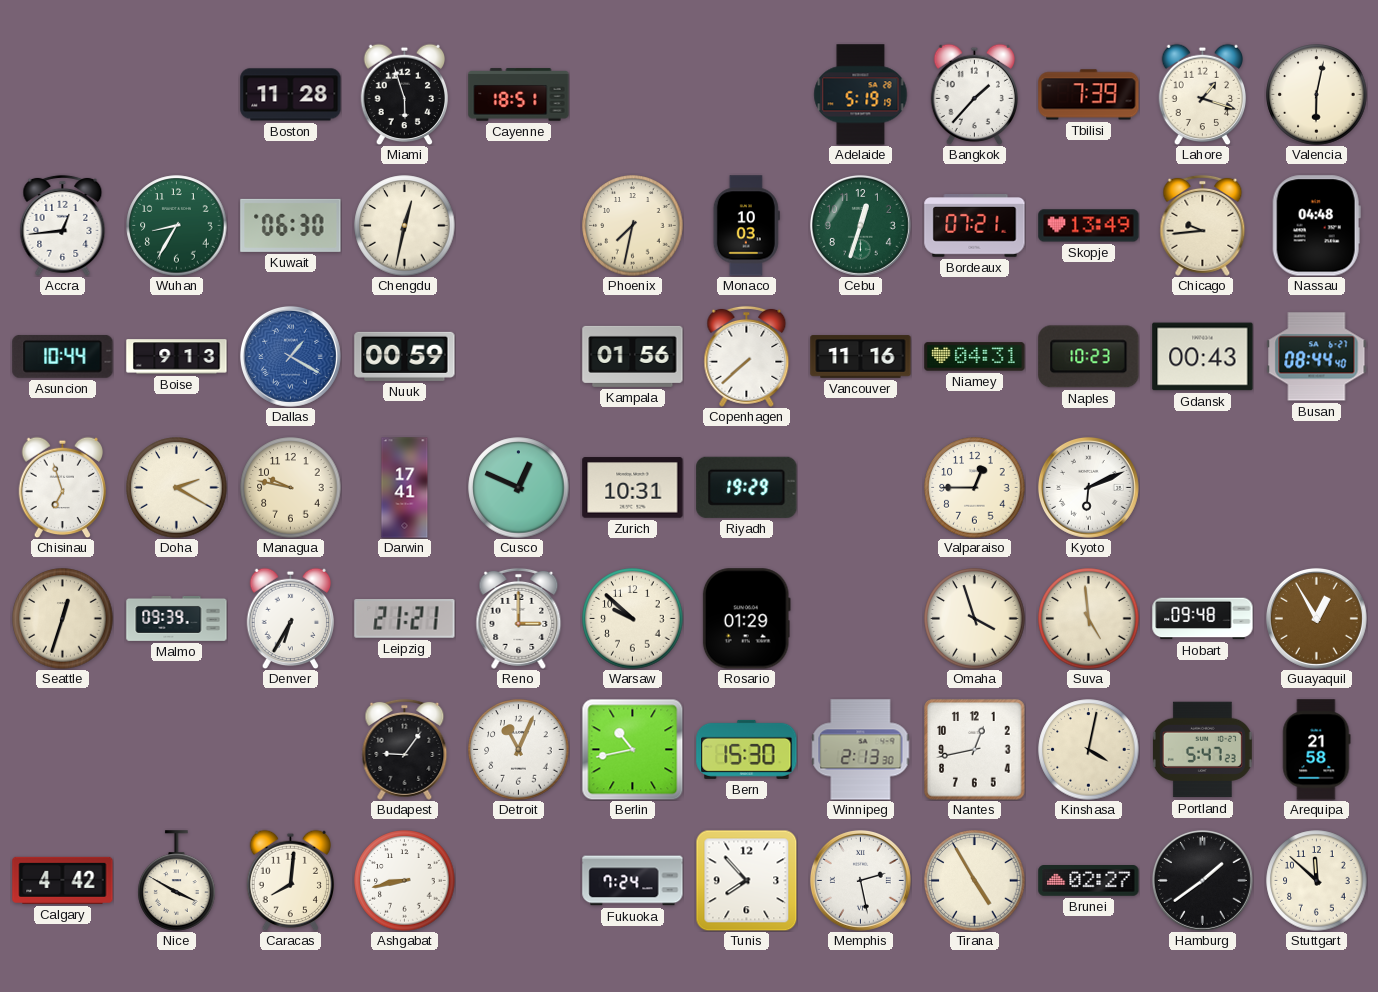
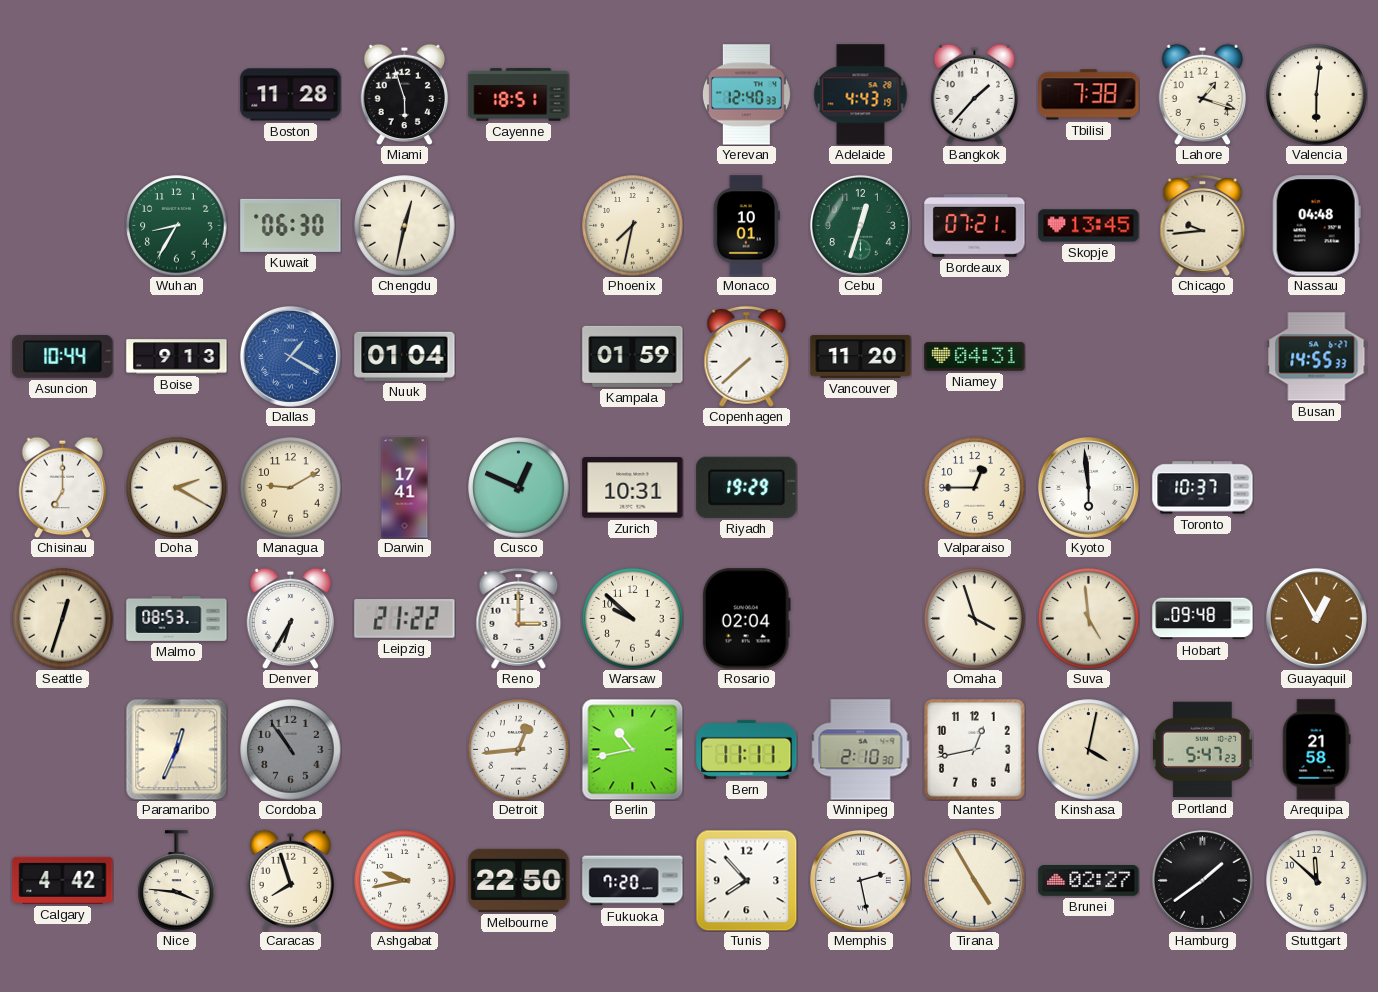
Yerevan: none -> 12:40 (746, 95)
Adelaide: 5:19 -> 4:43 (861, 95)
Tbilisi: 7:39 -> 7:38 (1089, 95)
Valencia: 6:02 -> 6:01 (1317, 95)
Accra: 12:44 -> none (63, 225)
Monaco: 10:03 -> 10:01 (746, 226)
Skopje: 13:49 -> 13:45 (1089, 226)
Nuuk: 00:59 -> 01:04 (405, 356)
Kampala: 01:56 -> 01:59 (633, 356)
Vancouver: 11:16 -> 11:20 (861, 357)
Naples: 10:23 -> none (1089, 357)
Gdansk: 00:43 -> none (1203, 357)
Busan: 08:44 -> 14:55 (1317, 357)
Chisinau: 6:57 -> 7:00 (62, 487)
Managua: 9:47 -> 9:10 (291, 488)
Kyoto: 6:11 -> 5:59 (1088, 487)
Toronto: none -> 10:37 (1203, 488)
Malmo: 09:39 -> 08:53 (177, 619)
Leipzig: 21:21 -> 21:22 (405, 619)
Rosario: 01:29 -> 02:04 (746, 619)
Paramaribo: none -> 12:34 (176, 749)
Cordoba: none -> 10:54 (291, 750)
Budapest: 9:06 -> none (405, 749)
Detroit: 11:04 -> 12:44 (519, 750)
Bern: 15:30 -> 11:11 (747, 749)
Winnipeg: 2:13 -> 2:10 (861, 750)
Nice: 3:50 -> 3:46 (177, 881)
Caracas: 8:01 -> 7:57 (290, 880)
Ashgabat: 8:43 -> 9:43 (405, 881)
Melbourne: none -> 22:50 (519, 880)
Fukuoka: 7:24 -> 7:20 (633, 881)
